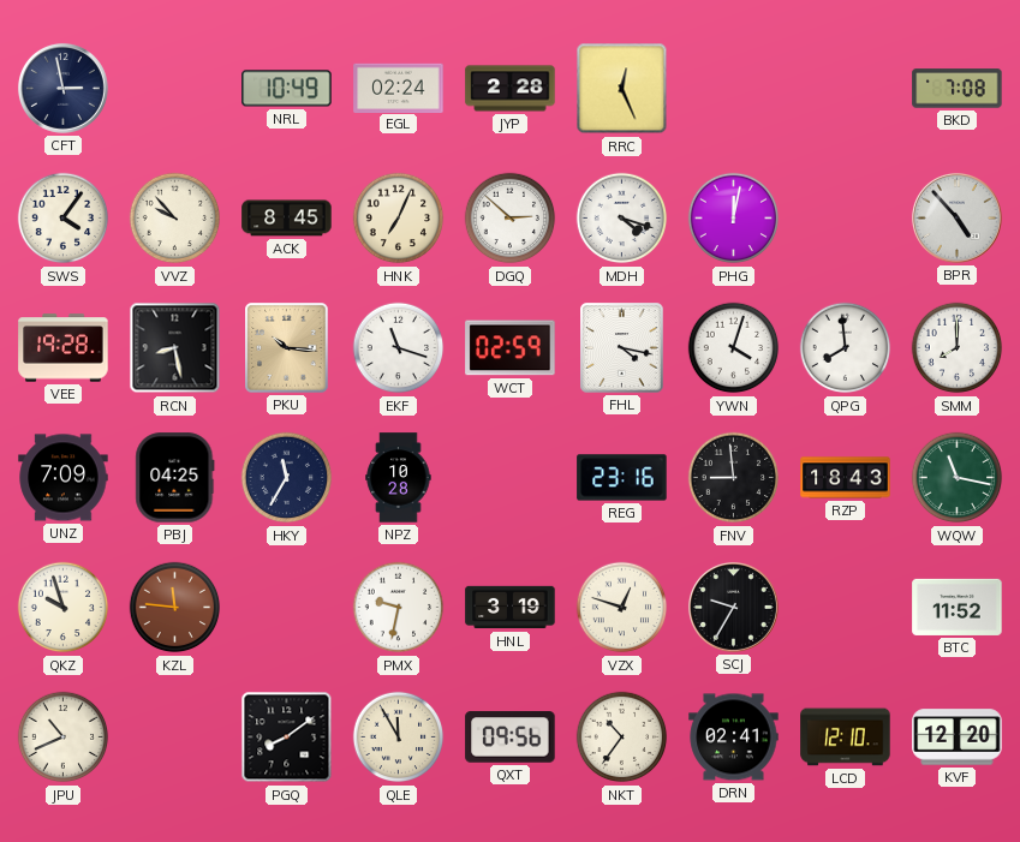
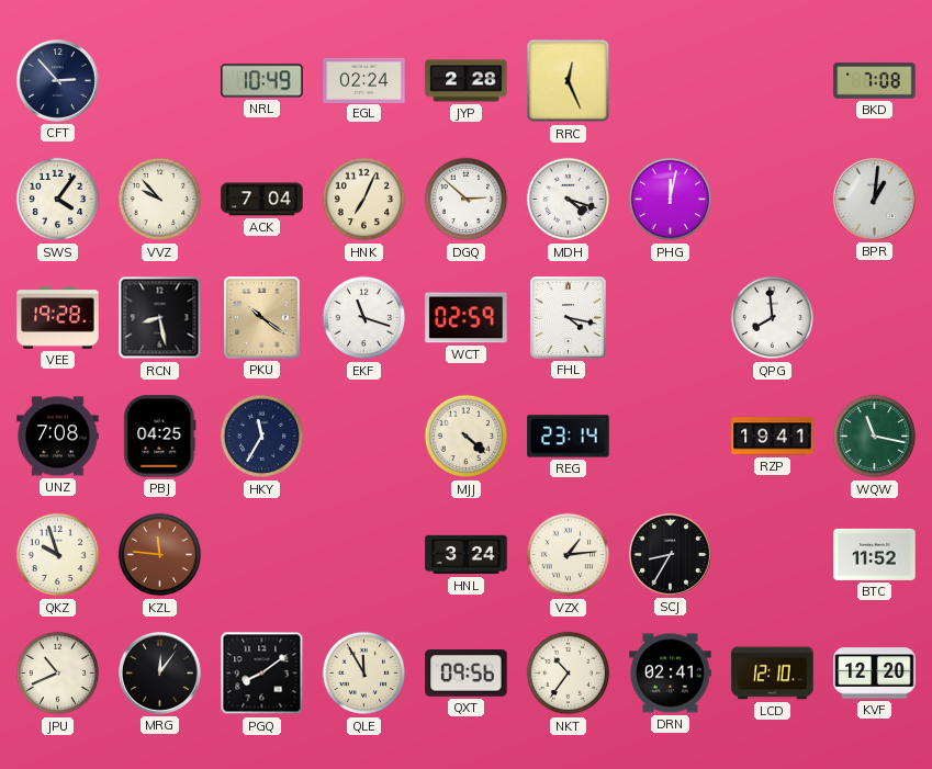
CFT: 2:58 -> 2:53 (57, 80)
ACK: 8:45 -> 7:04 (262, 200)
BPR: 4:53 -> 1:01 (874, 199)
PKU: 10:16 -> 10:21 (262, 318)
YWN: 4:03 -> none (734, 348)
SMM: 8:00 -> none (958, 348)
UNZ: 7:09 -> 7:08 (58, 437)
NPZ: 10:28 -> none (399, 478)
MJJ: none -> 4:22 (467, 437)
REG: 23:16 -> 23:14 (569, 437)
FNV: 8:59 -> none (734, 478)
RZP: 18:43 -> 19:41 (773, 437)
PMX: 9:32 -> none (399, 608)
HNL: 3:19 -> 3:24 (467, 555)
VZX: 12:48 -> 1:14 (569, 555)
SCJ: 9:35 -> 8:35 (670, 554)
MRG: none -> 12:06 (159, 672)
